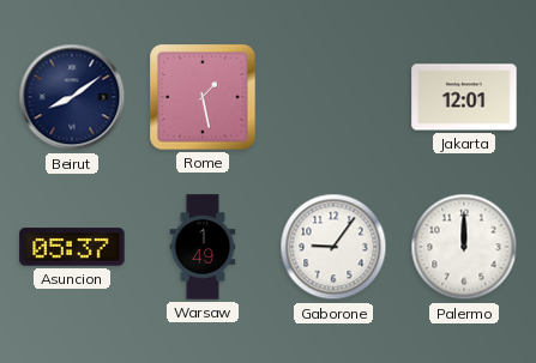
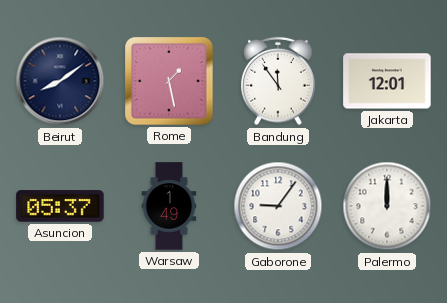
Bandung: none -> 11:54 (278, 81)
